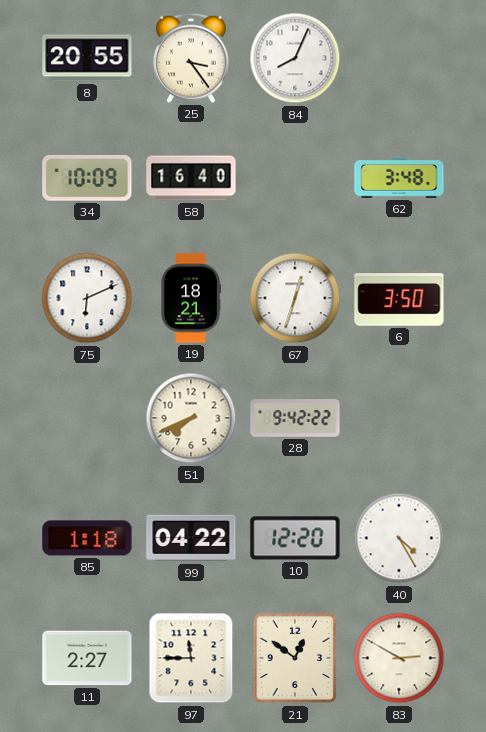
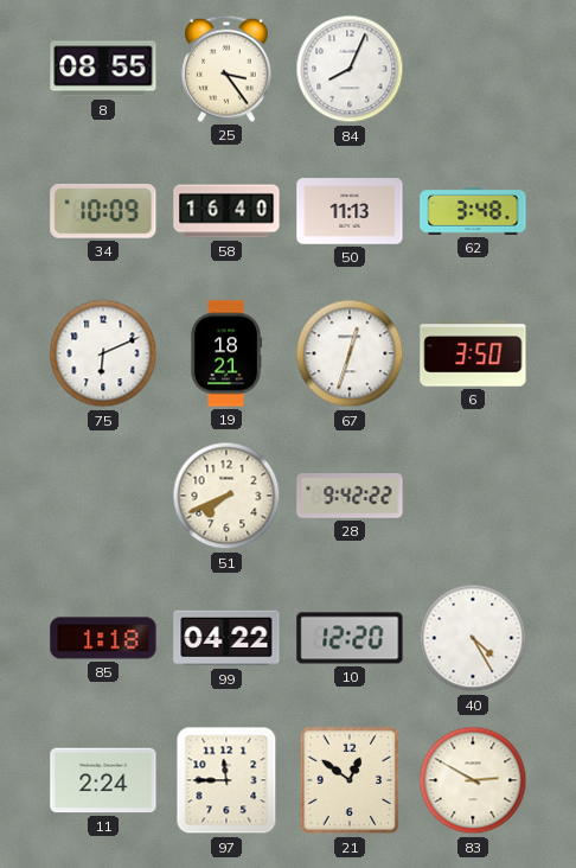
8: 20:55 -> 08:55 (103, 69)
50: none -> 11:13 (350, 211)
11: 2:27 -> 2:24 (103, 780)
